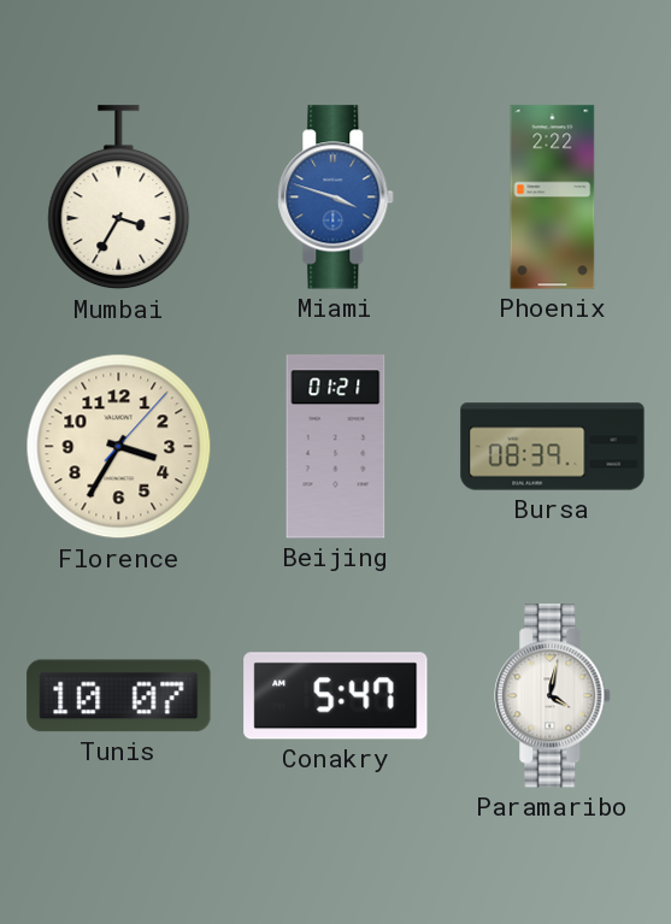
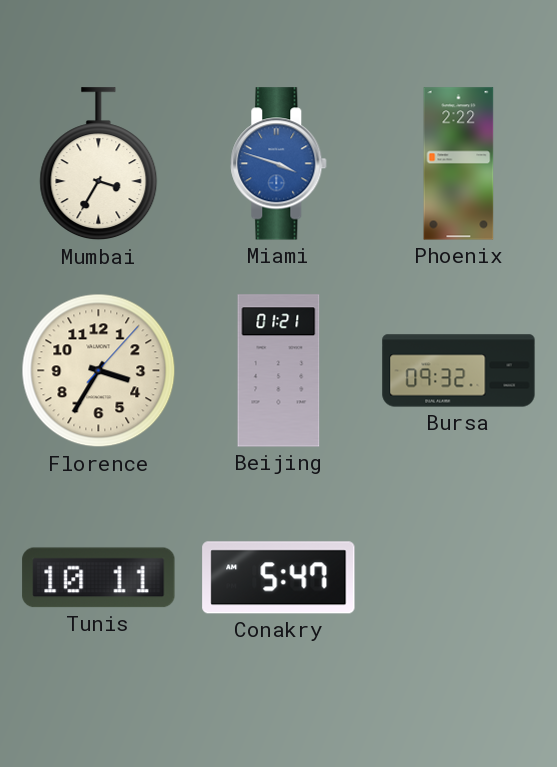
Bursa: 08:39 -> 09:32 (459, 371)
Tunis: 10:07 -> 10:11 (99, 578)
Paramaribo: 4:02 -> none (553, 696)
